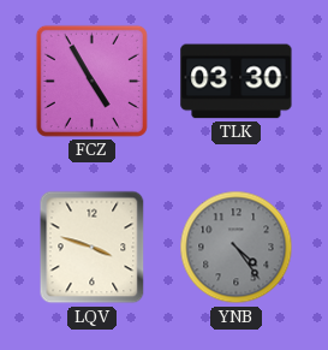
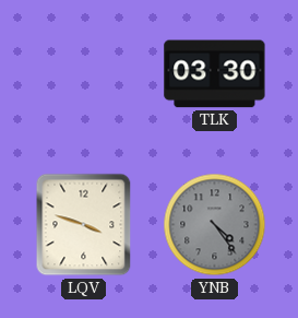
FCZ: 4:55 -> none (91, 81)
